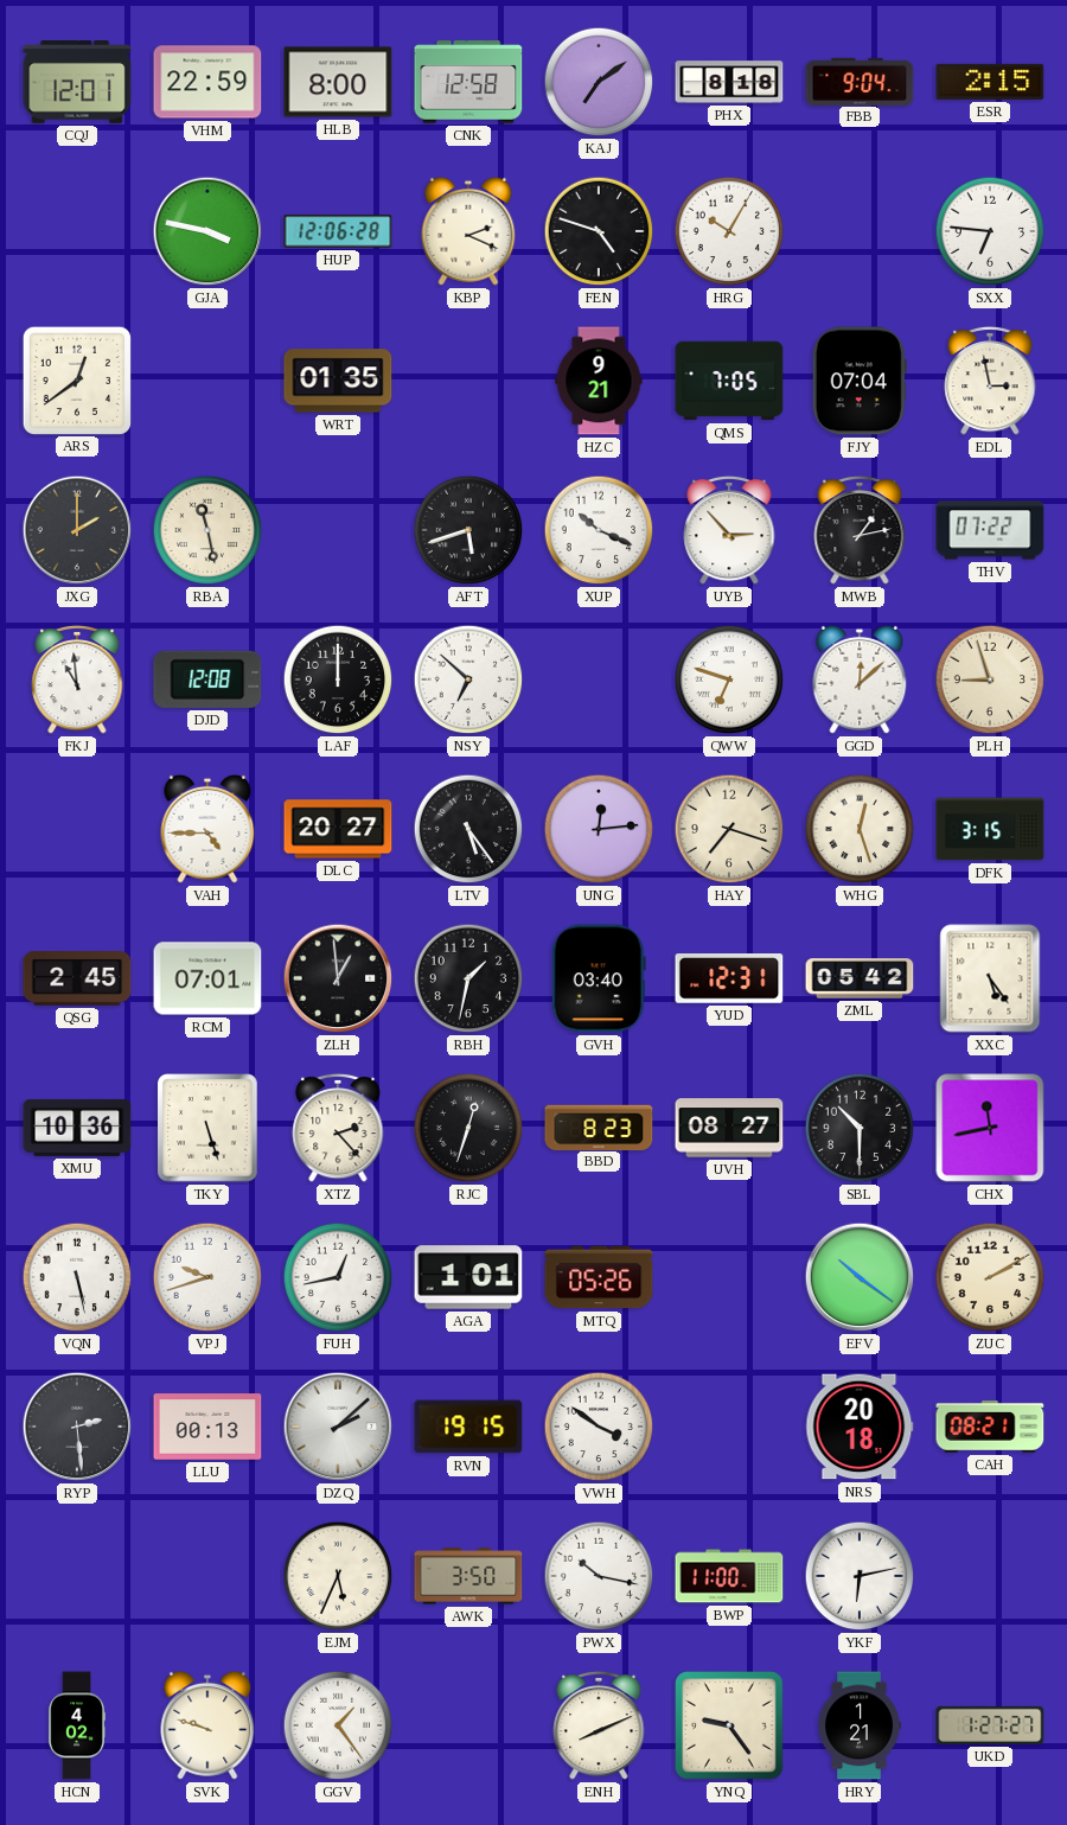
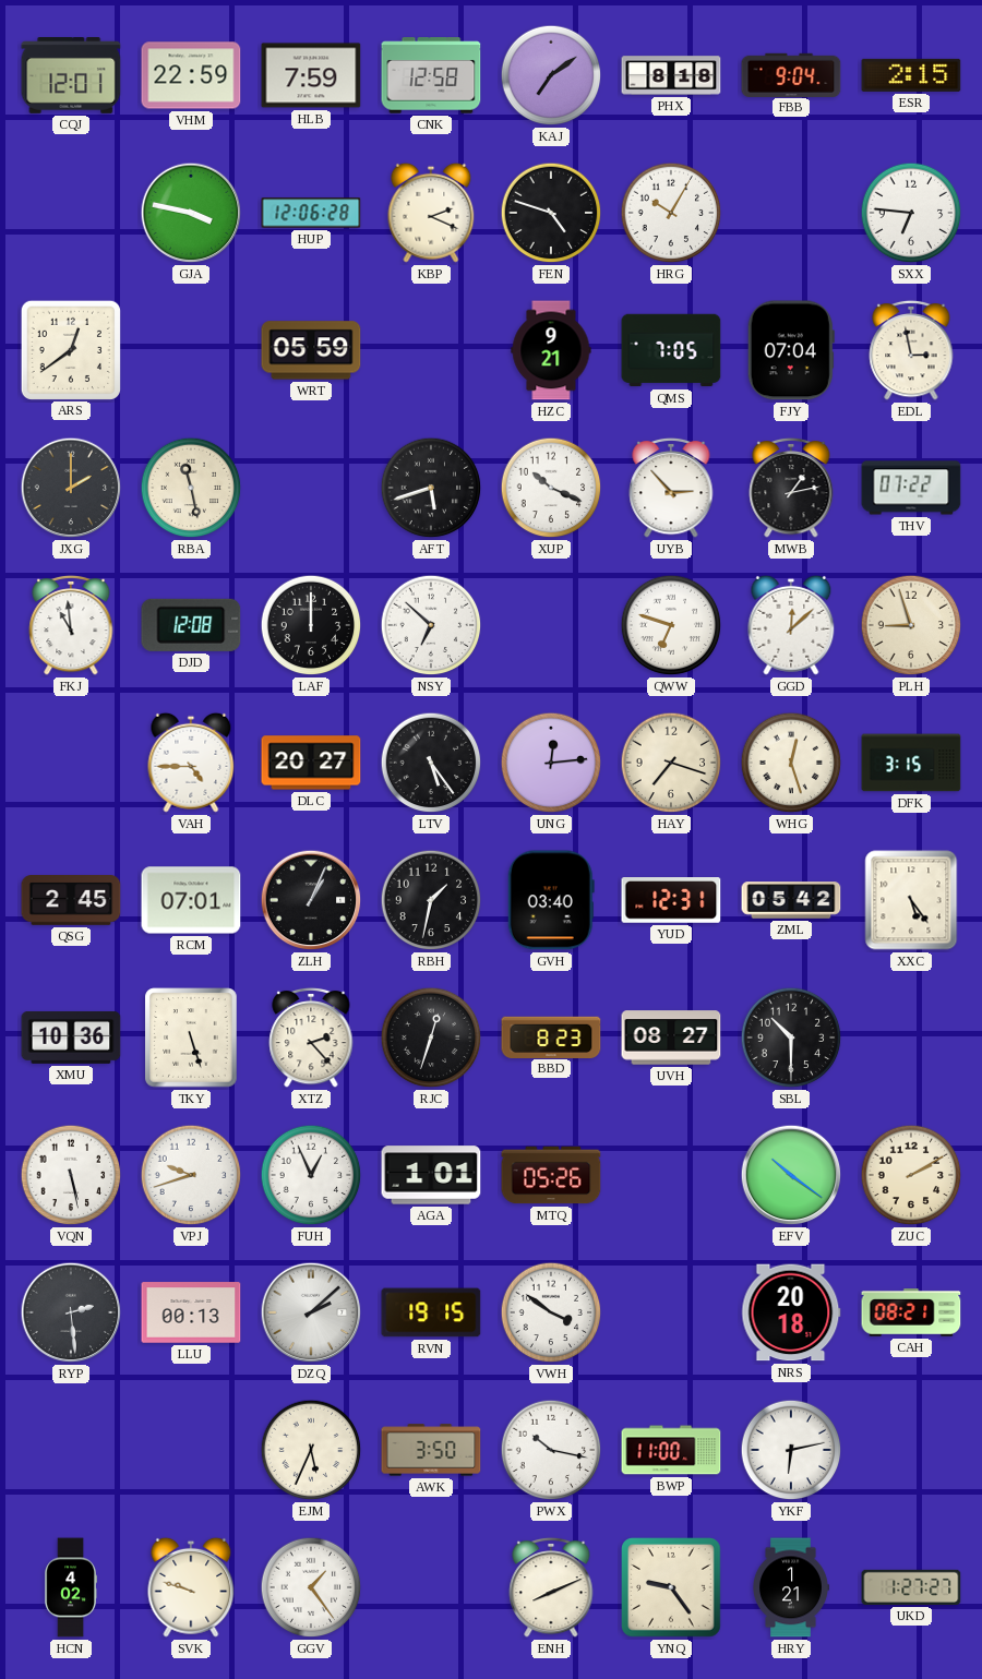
HLB: 8:00 -> 7:59 (311, 75)
WRT: 01:35 -> 05:59 (311, 350)
ZLH: 12:59 -> 1:04 (311, 900)
CHX: 11:43 -> none (990, 1128)
FUH: 12:43 -> 12:56 (311, 1175)
